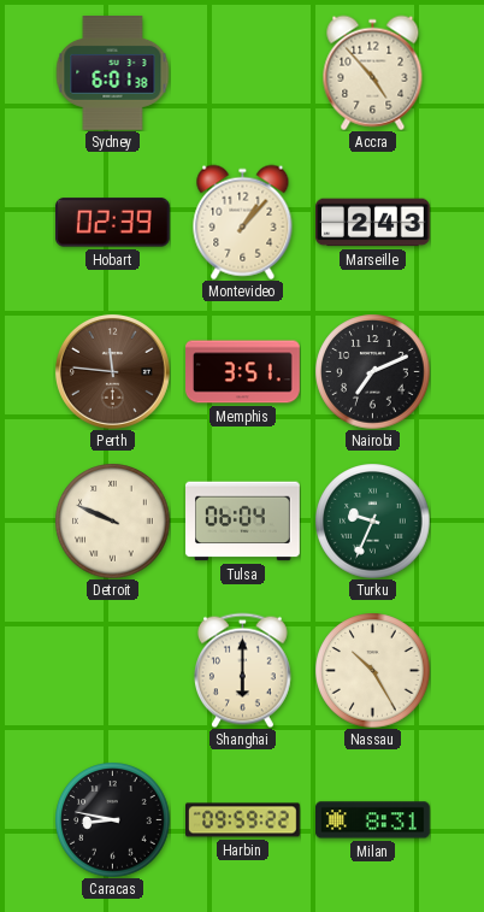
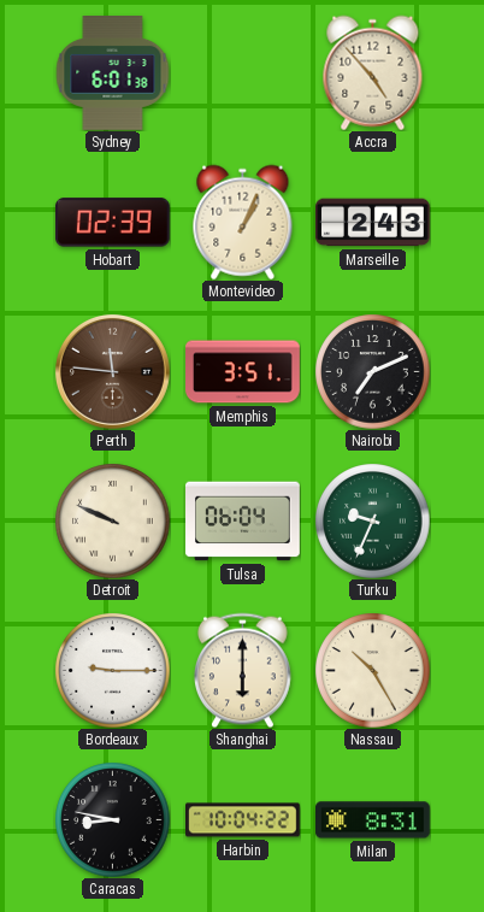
Montevideo: 1:07 -> 1:04 (243, 222)
Bordeaux: none -> 9:15 (112, 670)
Harbin: 09:59 -> 10:04 (243, 820)
